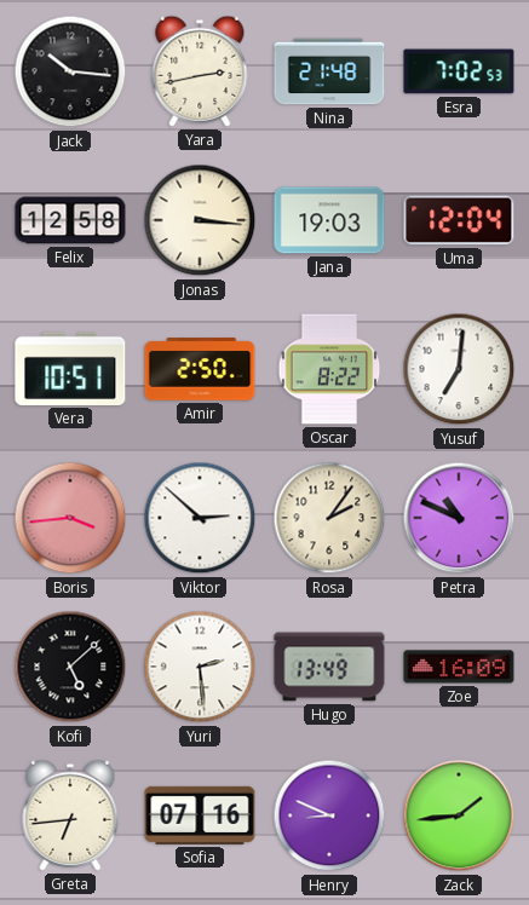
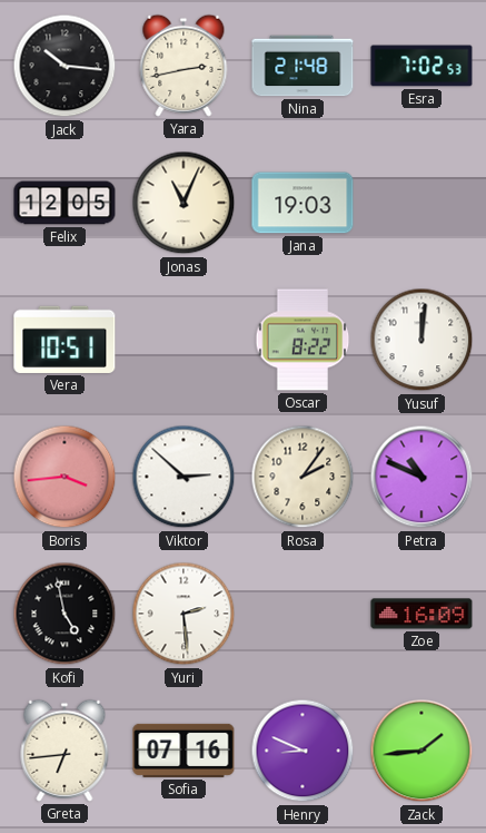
Felix: 12:58 -> 12:05 (65, 203)
Jonas: 3:16 -> 11:04 (184, 203)
Uma: 12:04 -> none (459, 220)
Amir: 2:50 -> none (200, 369)
Yusuf: 7:01 -> 12:01 (421, 340)
Kofi: 5:08 -> 4:58 (65, 614)
Hugo: 13:49 -> none (329, 667)
